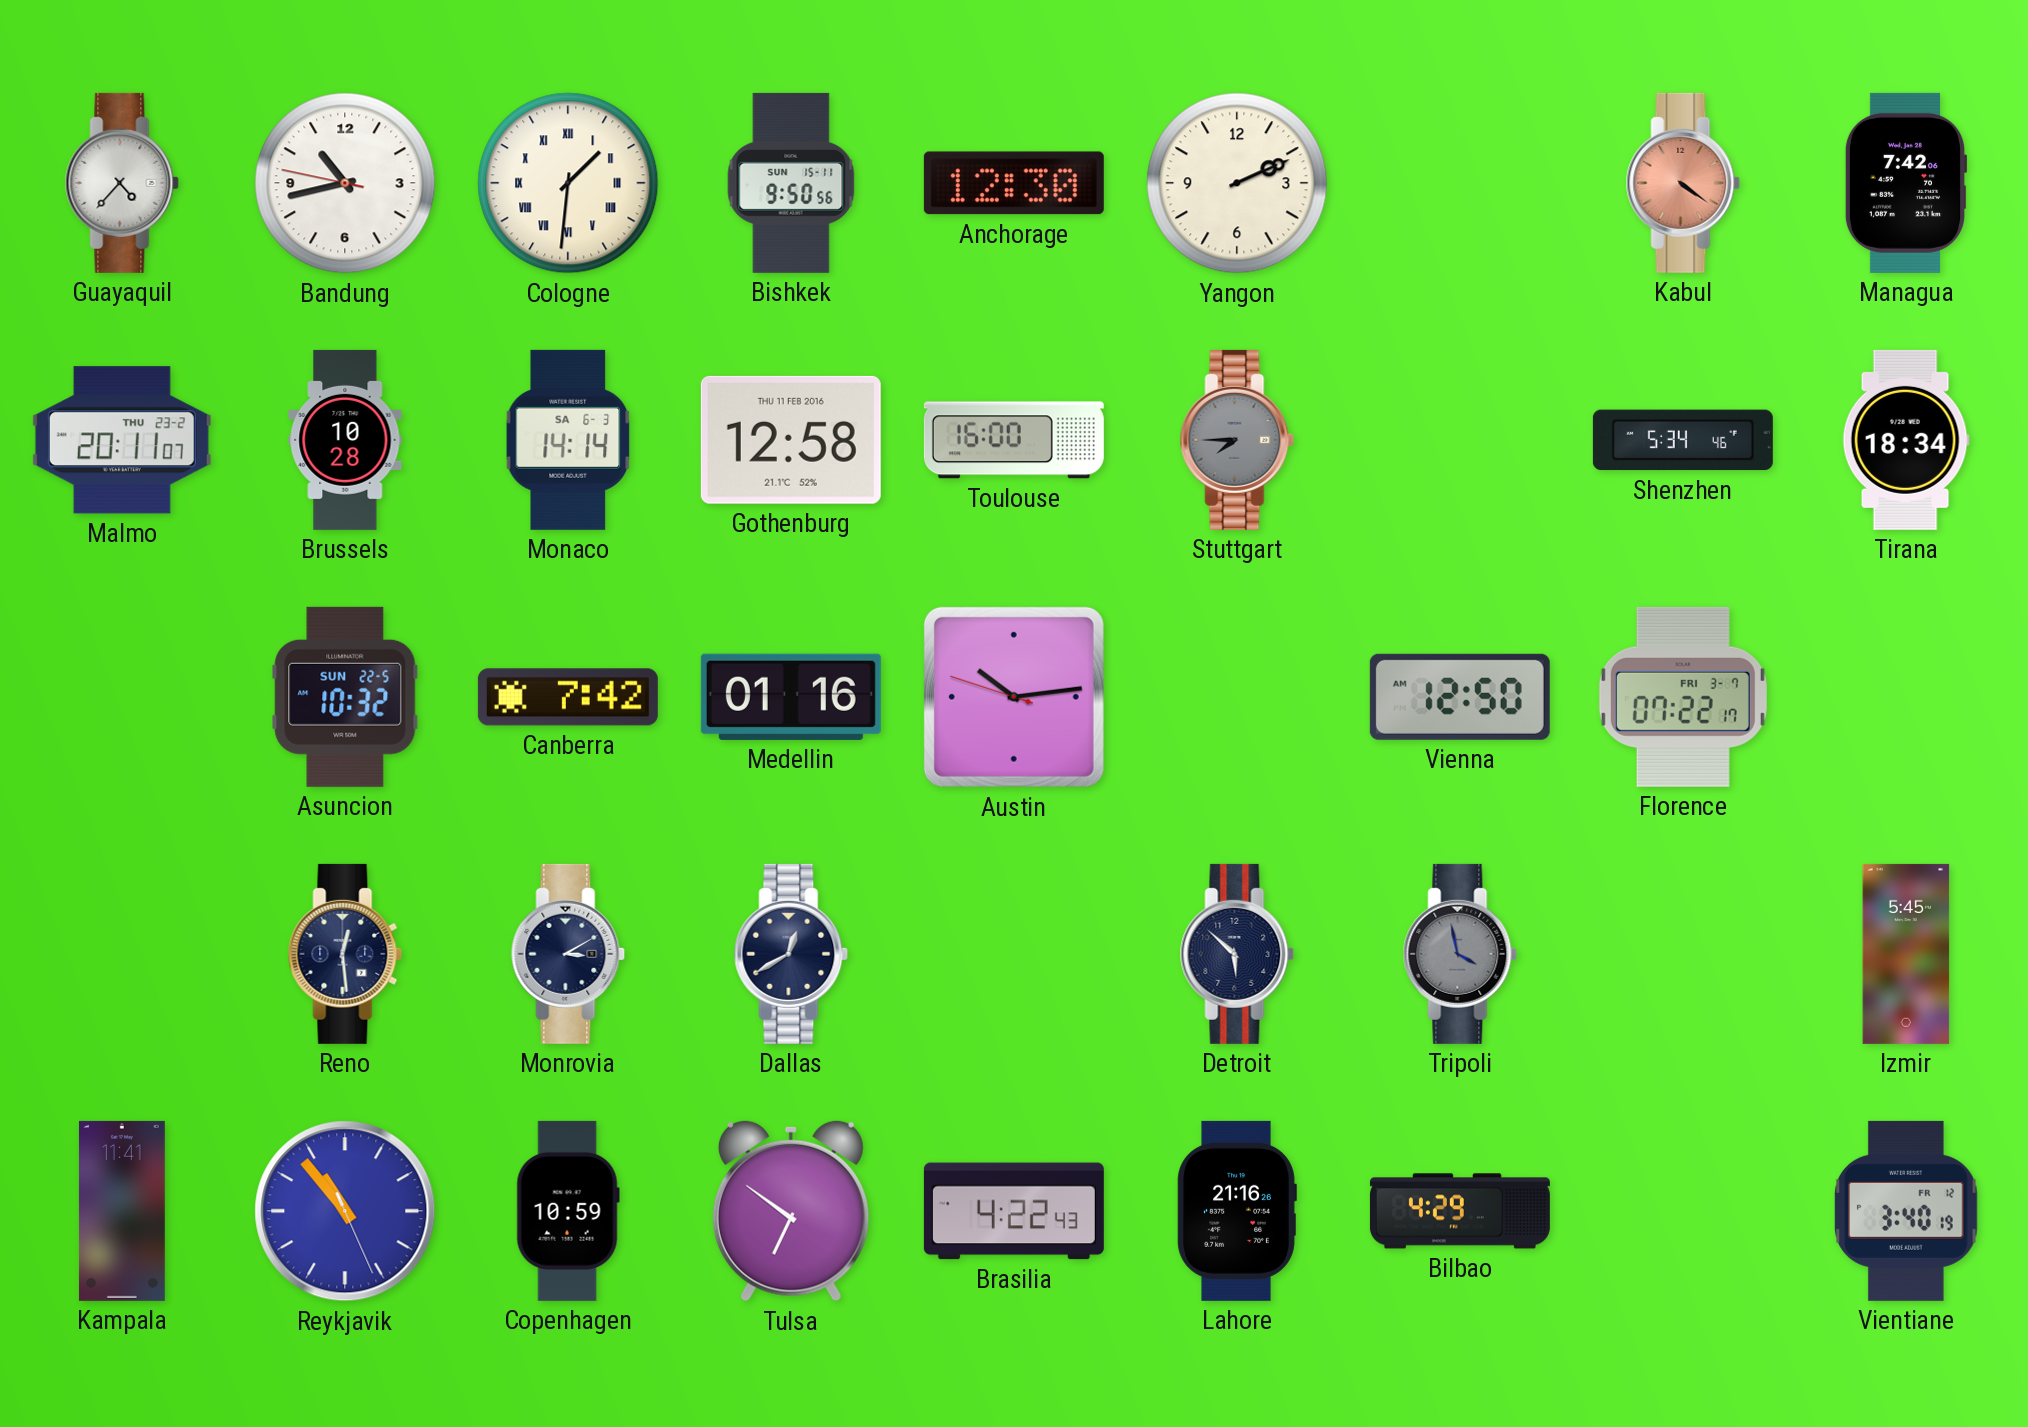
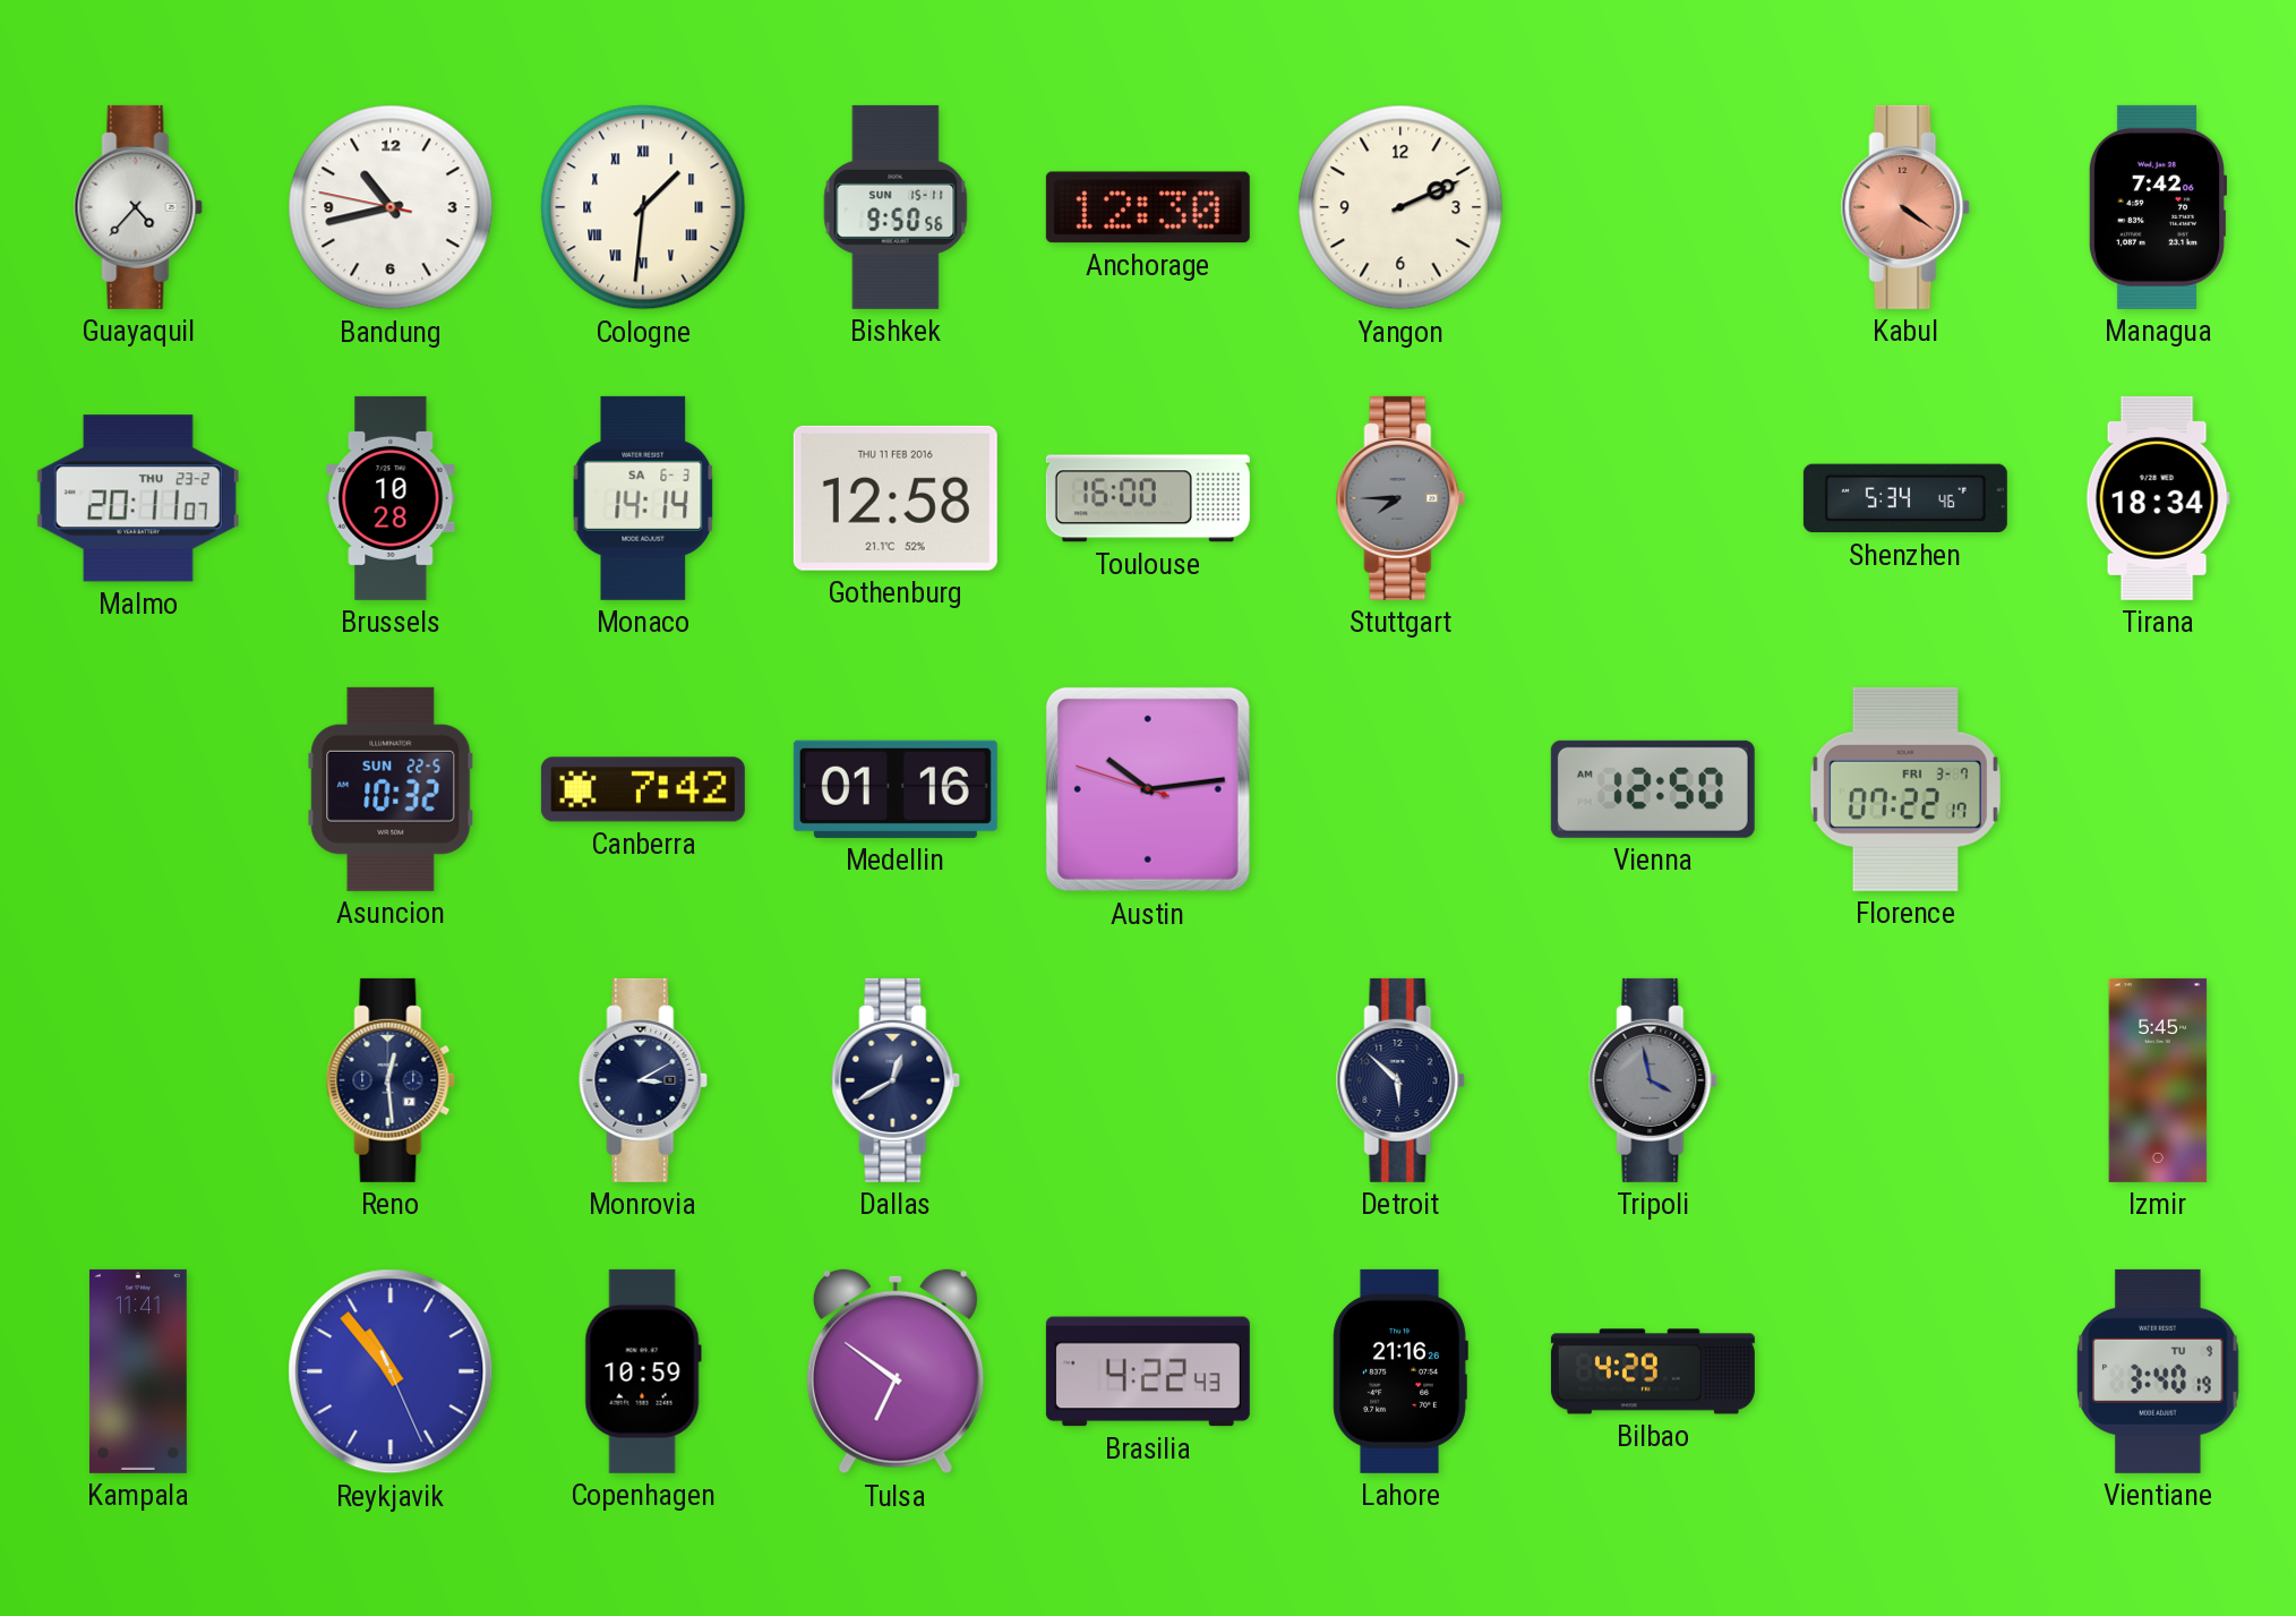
Vientiane date: FR 12 -> TU 9 (2158, 1371)
